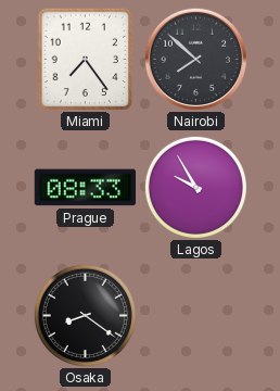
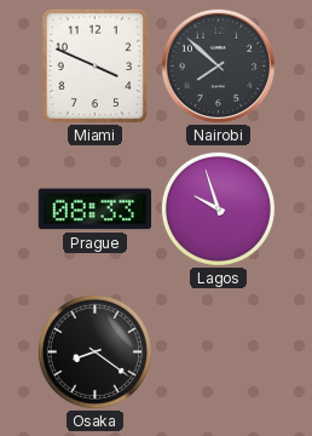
Miami: 7:24 -> 3:49 (96, 67)
Lagos: 9:55 -> 9:57 (218, 208)
